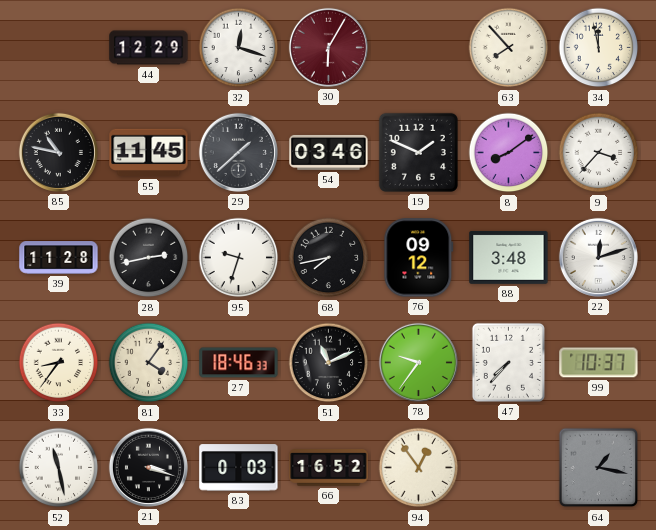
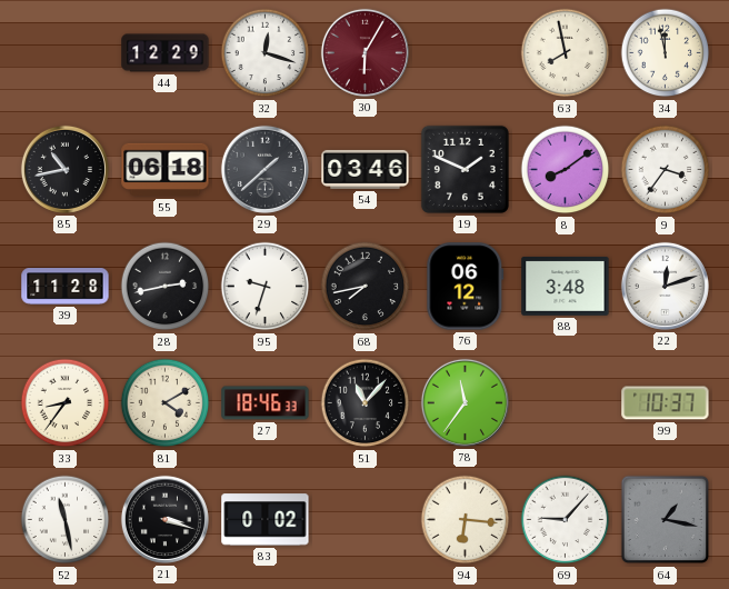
63: 7:53 -> 7:58 (566, 53)
85: 10:47 -> 10:43 (64, 169)
55: 11:45 -> 06:18 (166, 170)
9: 3:37 -> 3:36 (666, 170)
76: 09:12 -> 06:12 (466, 287)
81: 4:06 -> 4:10 (166, 403)
51: 11:11 -> 11:07 (366, 403)
78: 9:36 -> 11:36 (465, 402)
47: 7:37 -> none (508, 362)
83: 0:03 -> 0:02 (266, 520)
66: 16:52 -> none (329, 468)
94: 12:54 -> 6:16 (466, 520)
69: none -> 9:07 (566, 520)
